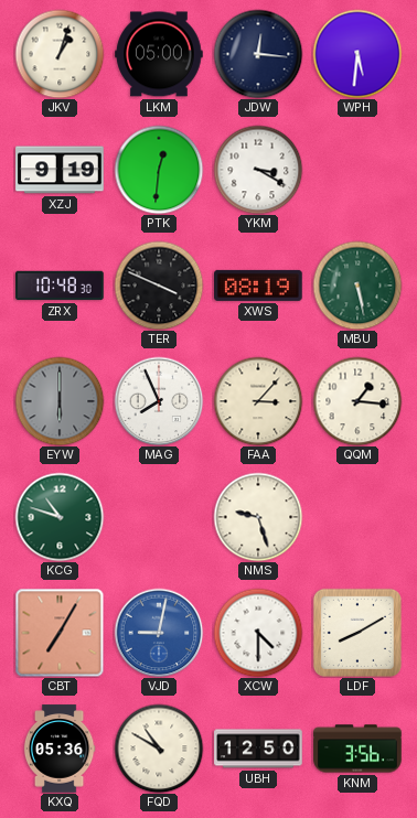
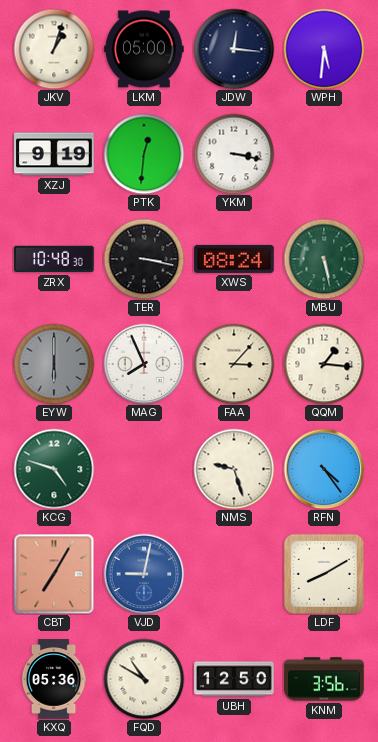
YKM: 3:20 -> 3:17 (234, 154)
TER: 3:49 -> 3:17 (144, 259)
XWS: 08:19 -> 08:24 (234, 259)
KCG: 10:48 -> 4:48 (54, 469)
RFN: none -> 4:24 (324, 469)
XCW: 4:30 -> none (258, 633)
